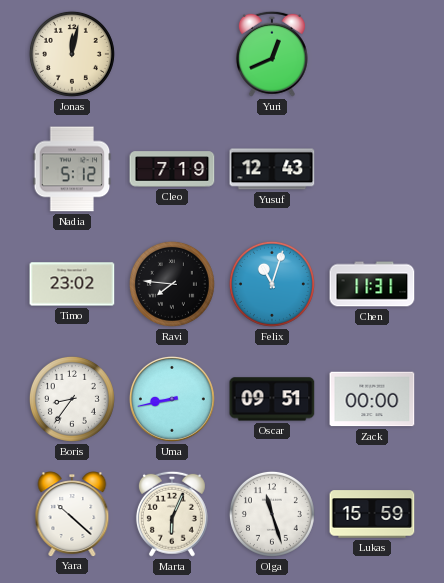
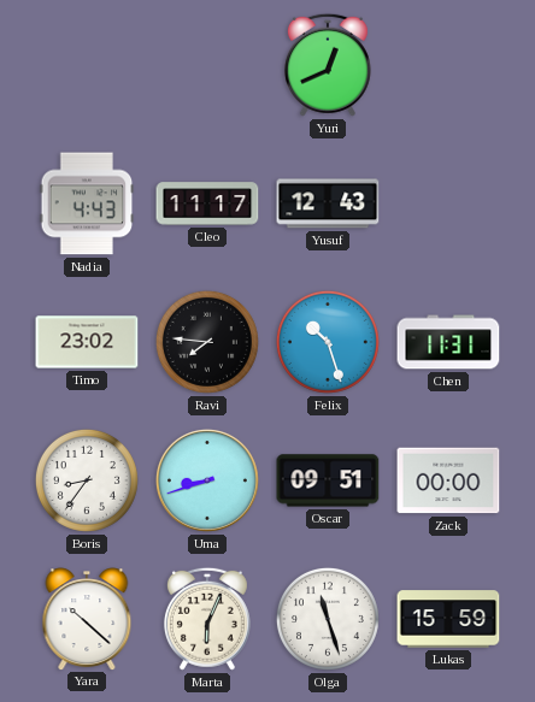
Jonas: 12:02 -> none (72, 54)
Nadia: 5:12 -> 4:43 (87, 203)
Cleo: 7:19 -> 11:17 (207, 203)
Felix: 11:03 -> 10:27 (328, 342)
Uma: 8:43 -> 8:42 (207, 480)
